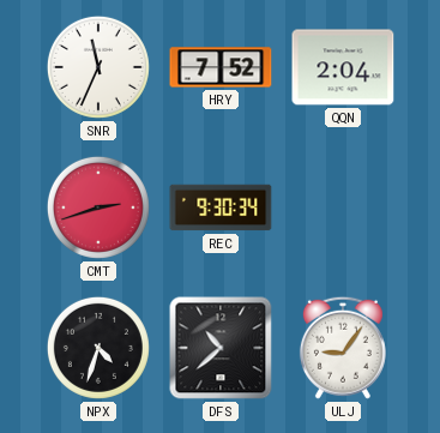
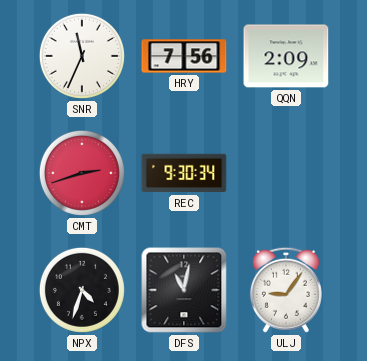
HRY: 7:52 -> 7:56 (184, 56)
QQN: 2:04 -> 2:09 (286, 56)
DFS: 10:38 -> 11:02 (184, 290)
